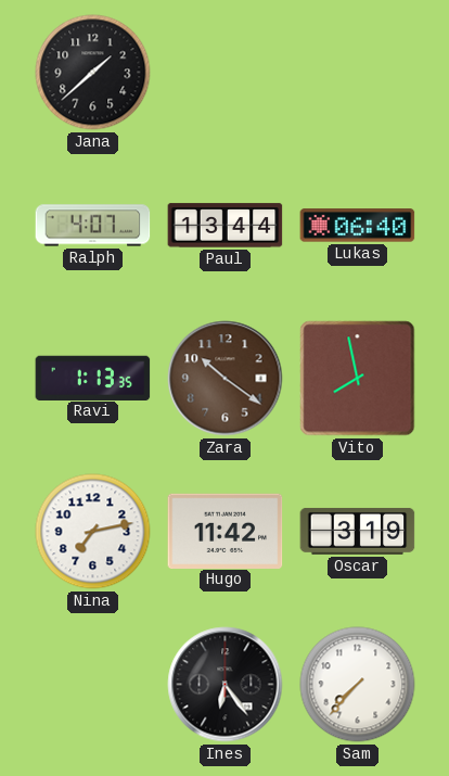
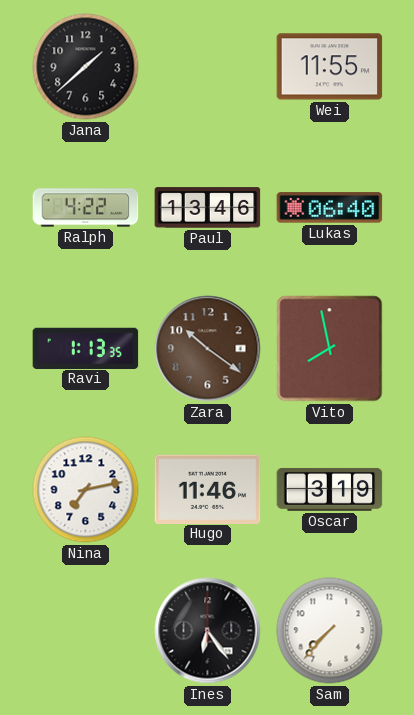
Wei: none -> 11:55 (330, 67)
Ralph: 4:07 -> 4:22 (86, 208)
Paul: 13:44 -> 13:46 (208, 208)
Hugo: 11:42 -> 11:46 (208, 489)
